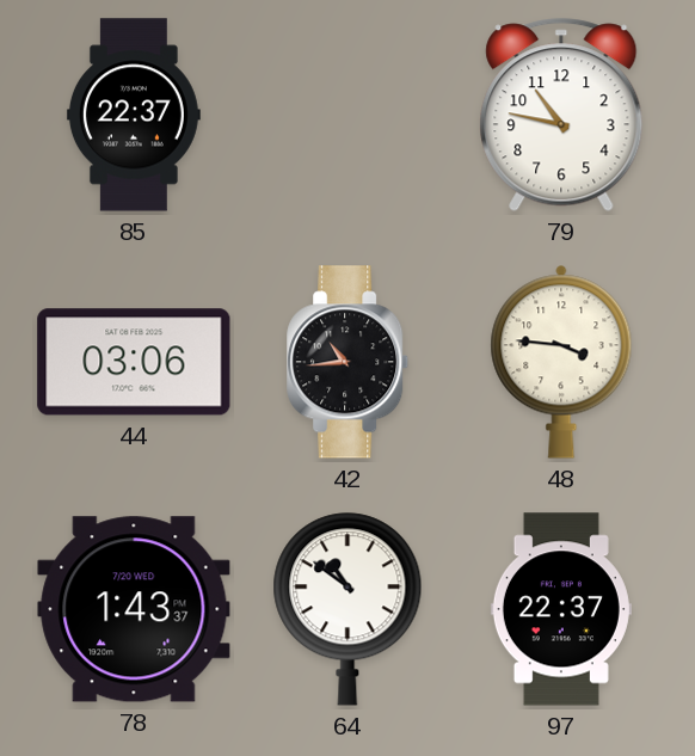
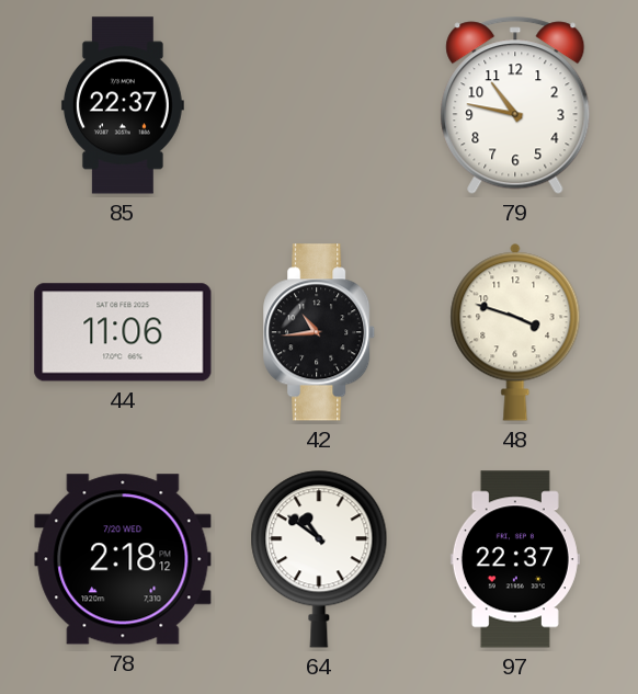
44: 03:06 -> 11:06 (123, 332)
48: 3:46 -> 3:48 (515, 332)
78: 1:43 -> 2:18 (123, 559)
